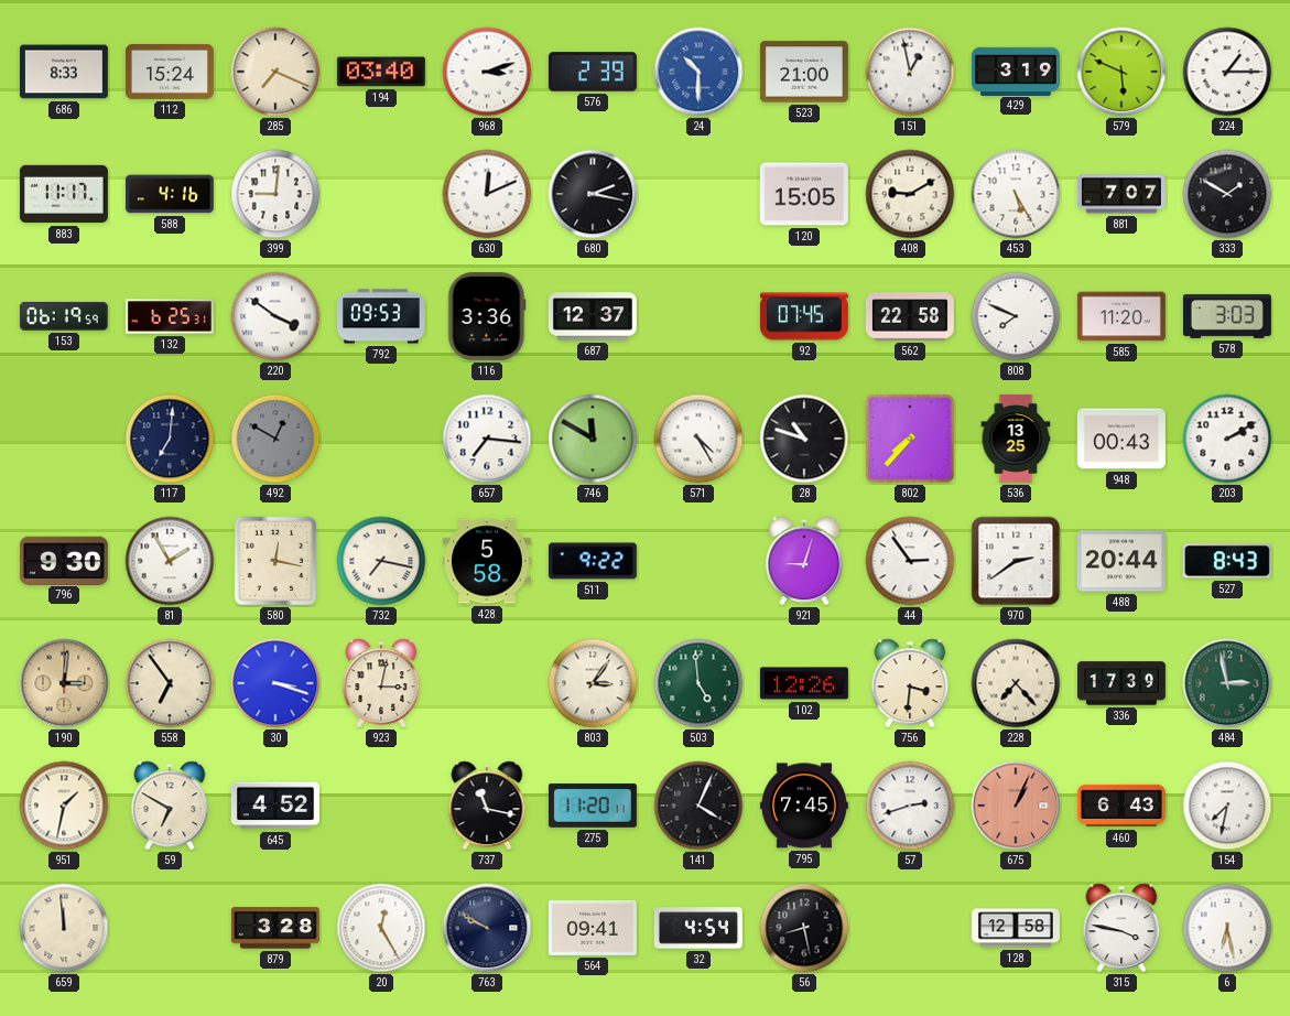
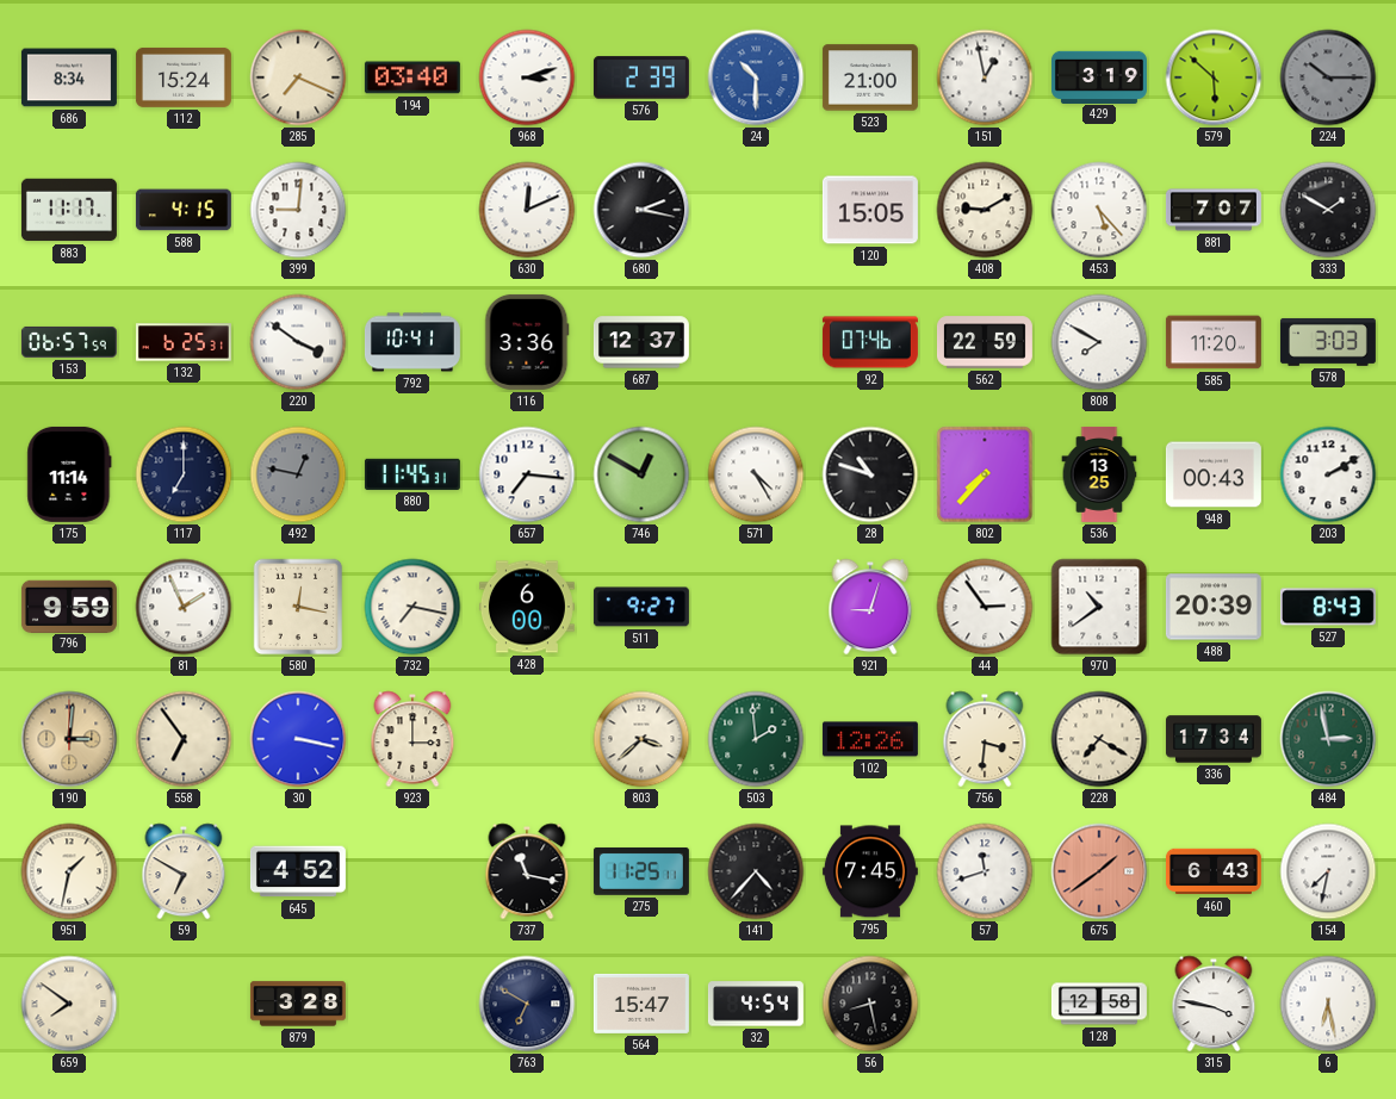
686: 8:33 -> 8:34 (69, 77)
579: 5:49 -> 5:52 (1214, 77)
224: 1:15 -> 10:15 (1328, 77)
224 dial: white -> grey (1328, 77)
588: 4:16 -> 4:15 (184, 210)
453: 5:25 -> 5:23 (1099, 210)
153: 06:19 -> 06:57 (69, 342)
792: 09:53 -> 10:41 (412, 342)
92: 07:45 -> 07:46 (870, 342)
562: 22:58 -> 22:59 (985, 342)
808: 7:49 -> 7:50 (1099, 342)
175: none -> 11:14 (69, 474)
117: 7:01 -> 7:00 (184, 474)
492: 12:50 -> 12:47 (298, 474)
880: none -> 11:45 (412, 474)
746: 11:50 -> 12:50 (641, 474)
796: 9:30 -> 9:59 (69, 606)
81: 1:55 -> 1:56 (184, 607)
428: 5:58 -> 6:00 (527, 607)
511: 9:22 -> 9:27 (641, 607)
970: 2:39 -> 10:39 (1099, 607)
488: 20:44 -> 20:39 (1214, 607)
30: 3:18 -> 3:17 (298, 739)
923: 3:02 -> 3:00 (412, 739)
803: 3:06 -> 3:38 (641, 739)
503: 4:59 -> 1:59 (756, 739)
228: 7:23 -> 7:20 (1099, 739)
336: 17:39 -> 17:34 (1214, 739)
275: 11:20 -> 11:25 (641, 871)
141: 4:04 -> 4:37 (756, 871)
57: 2:42 -> 11:42 (985, 871)
675: 1:04 -> 1:39 (1099, 871)
659: 11:59 -> 7:51 (69, 1004)
20: 12:25 -> none (381, 928)
763: 9:50 -> 6:50 (527, 1004)
564: 09:41 -> 15:47 (641, 1004)
